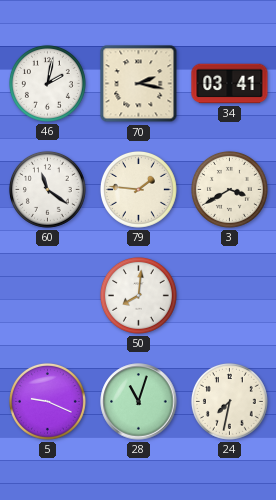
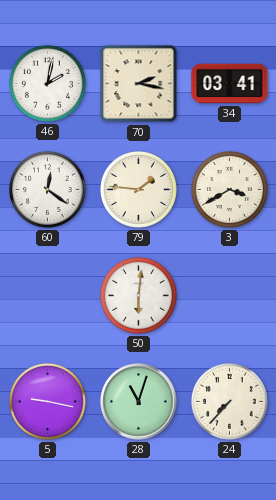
60: 11:21 -> 12:21 (47, 189)
50: 8:01 -> 6:01 (138, 295)
5: 9:19 -> 9:17 (47, 401)
24: 7:32 -> 7:37 (229, 401)
